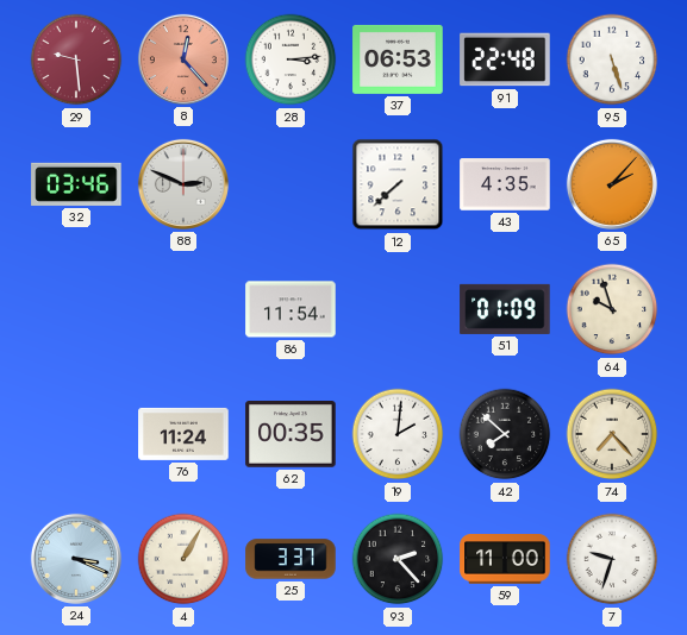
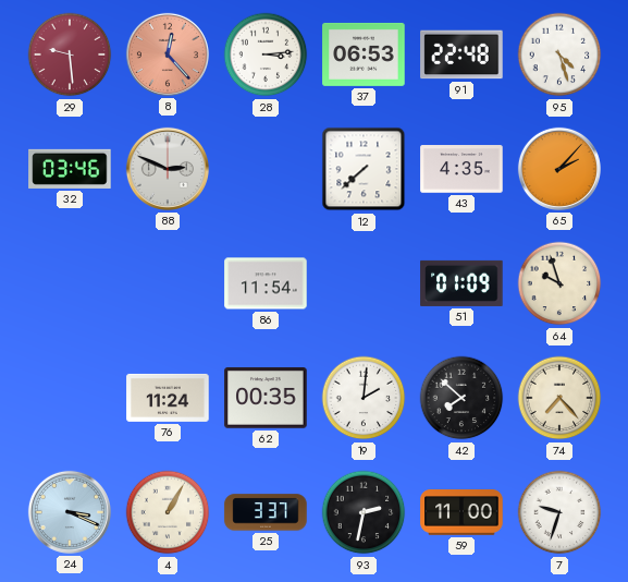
95: 5:27 -> 4:27 (559, 54)
93: 2:23 -> 2:32 (364, 512)
